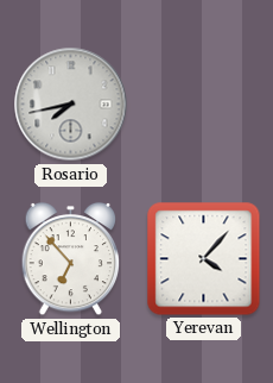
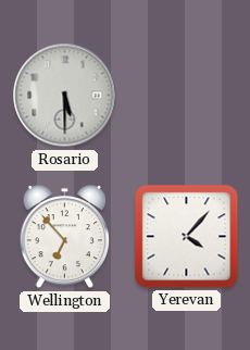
Rosario: 7:43 -> 5:30 (65, 96)
